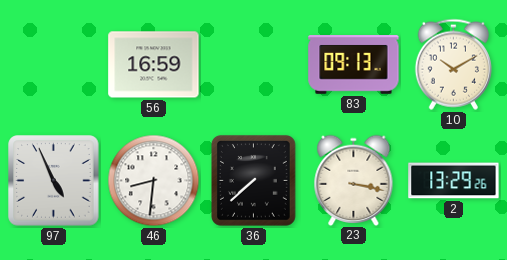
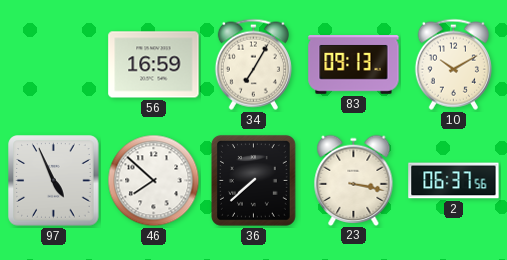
34: none -> 7:05 (253, 64)
46: 8:31 -> 7:52 (154, 181)
2: 13:29 -> 06:37 (454, 181)
